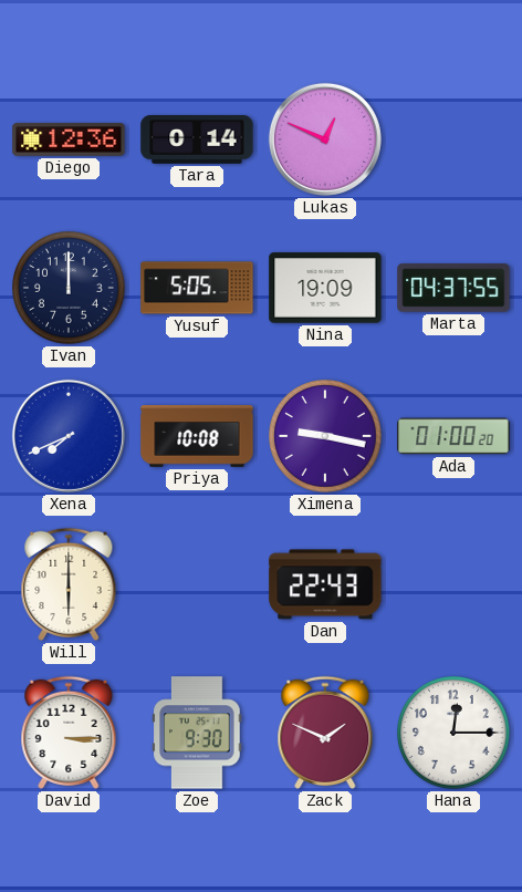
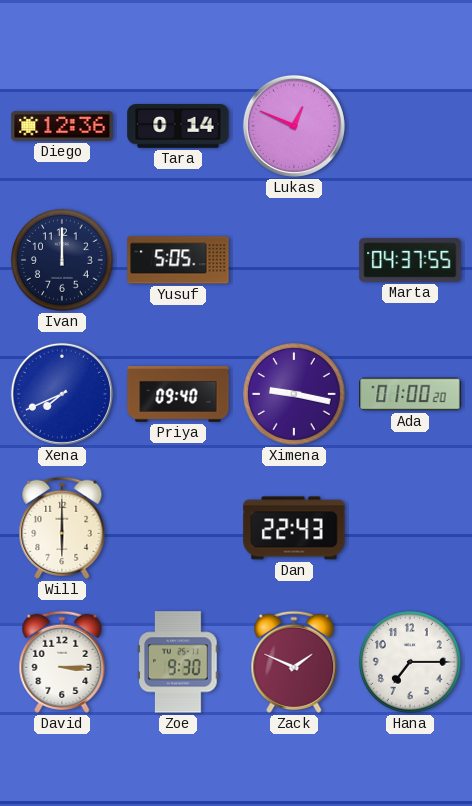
Nina: 19:09 -> none (325, 288)
Priya: 10:08 -> 09:40 (178, 395)
Hana: 12:15 -> 7:15 (411, 663)
